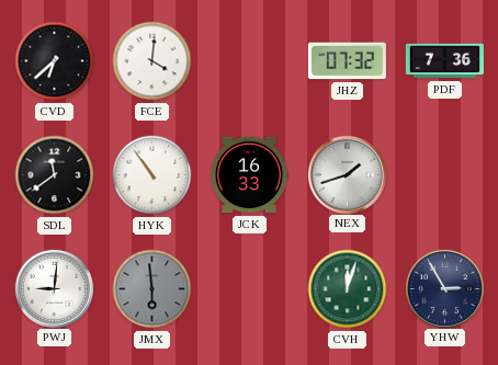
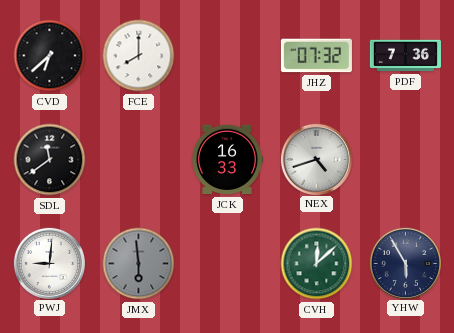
FCE: 4:01 -> 8:00 (139, 56)
HYK: 10:54 -> none (152, 175)
NEX: 1:42 -> 4:42 (316, 159)
CVH: 12:03 -> 12:08 (317, 264)
YHW: 2:55 -> 5:55 (405, 263)
